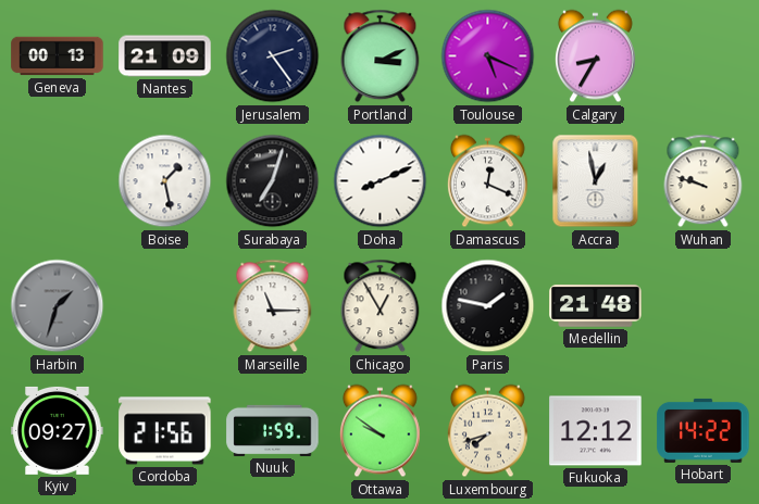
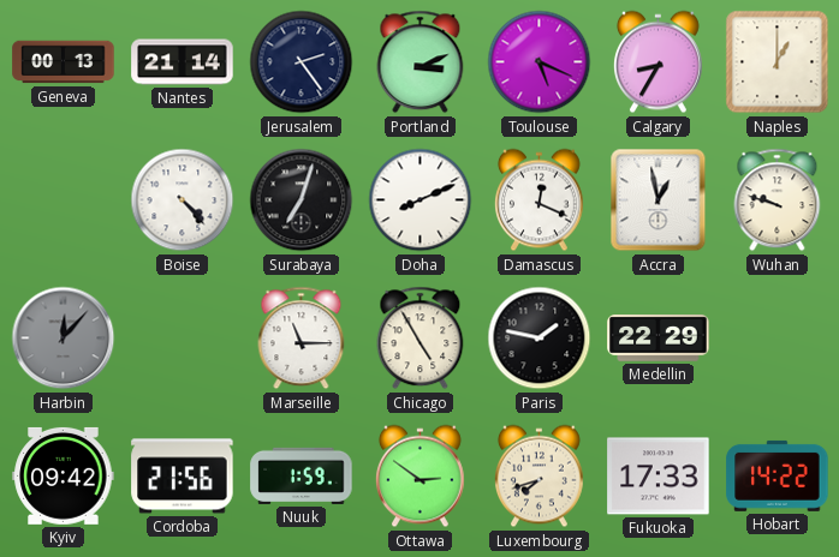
Nantes: 21:09 -> 21:14 (183, 62)
Naples: none -> 1:00 (778, 62)
Boise: 1:28 -> 4:23 (183, 200)
Harbin: 1:33 -> 12:07 (64, 339)
Chicago: 12:55 -> 4:55 (421, 339)
Medellin: 21:48 -> 22:29 (659, 339)
Kyiv: 09:27 -> 09:42 (64, 475)
Ottawa: 9:51 -> 2:51 (419, 477)
Fukuoka: 12:12 -> 17:33 (659, 477)
